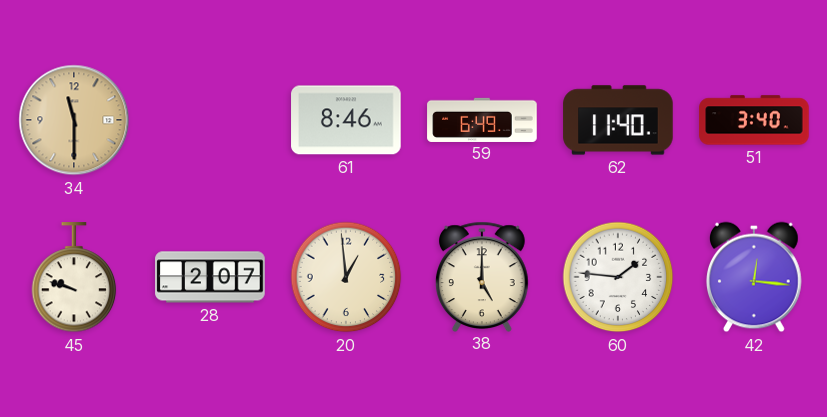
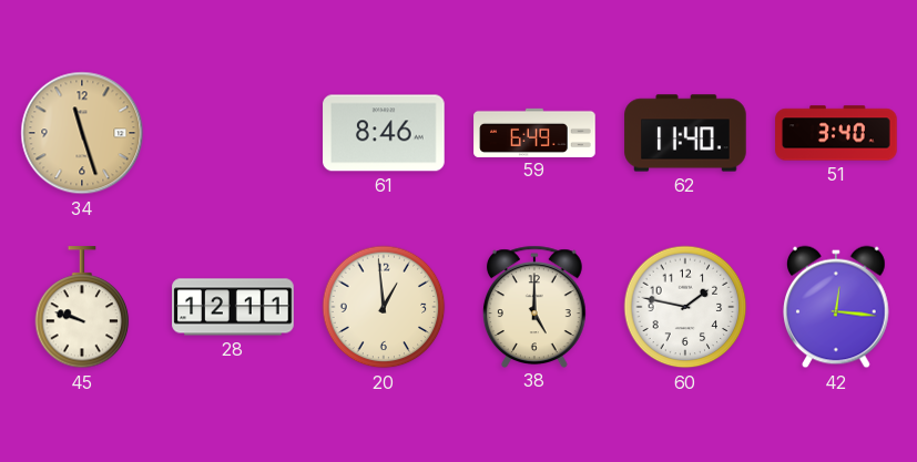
34: 11:30 -> 11:27 (82, 133)
28: 2:07 -> 12:11 (233, 307)
60: 1:46 -> 1:47 (685, 307)
